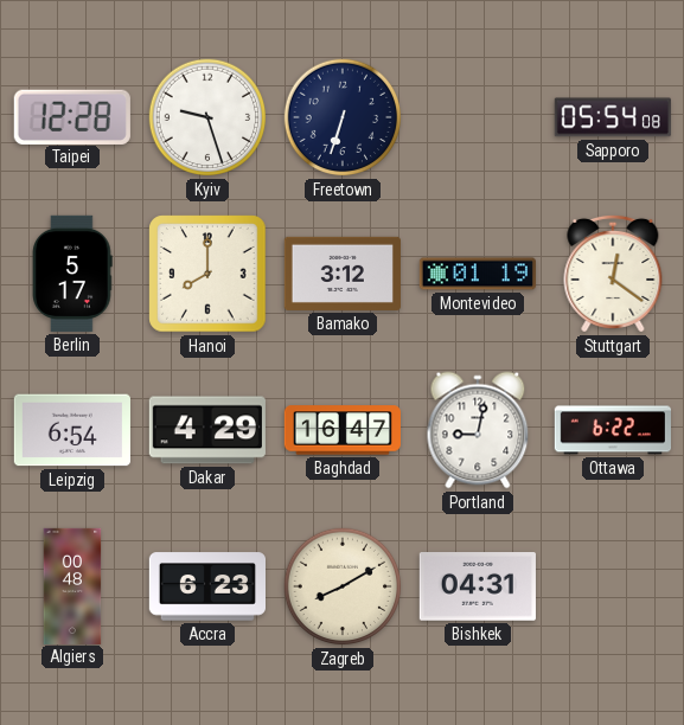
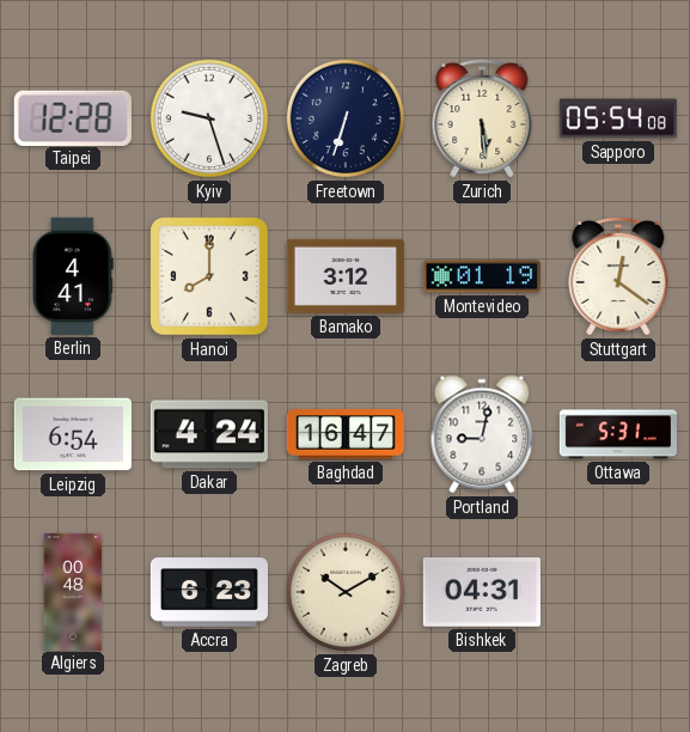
Zurich: none -> 5:29 (482, 118)
Berlin: 5:17 -> 4:41 (73, 276)
Dakar: 4:29 -> 4:24 (209, 434)
Ottawa: 6:22 -> 5:31 (617, 434)
Zagreb: 8:10 -> 10:10 (346, 592)
